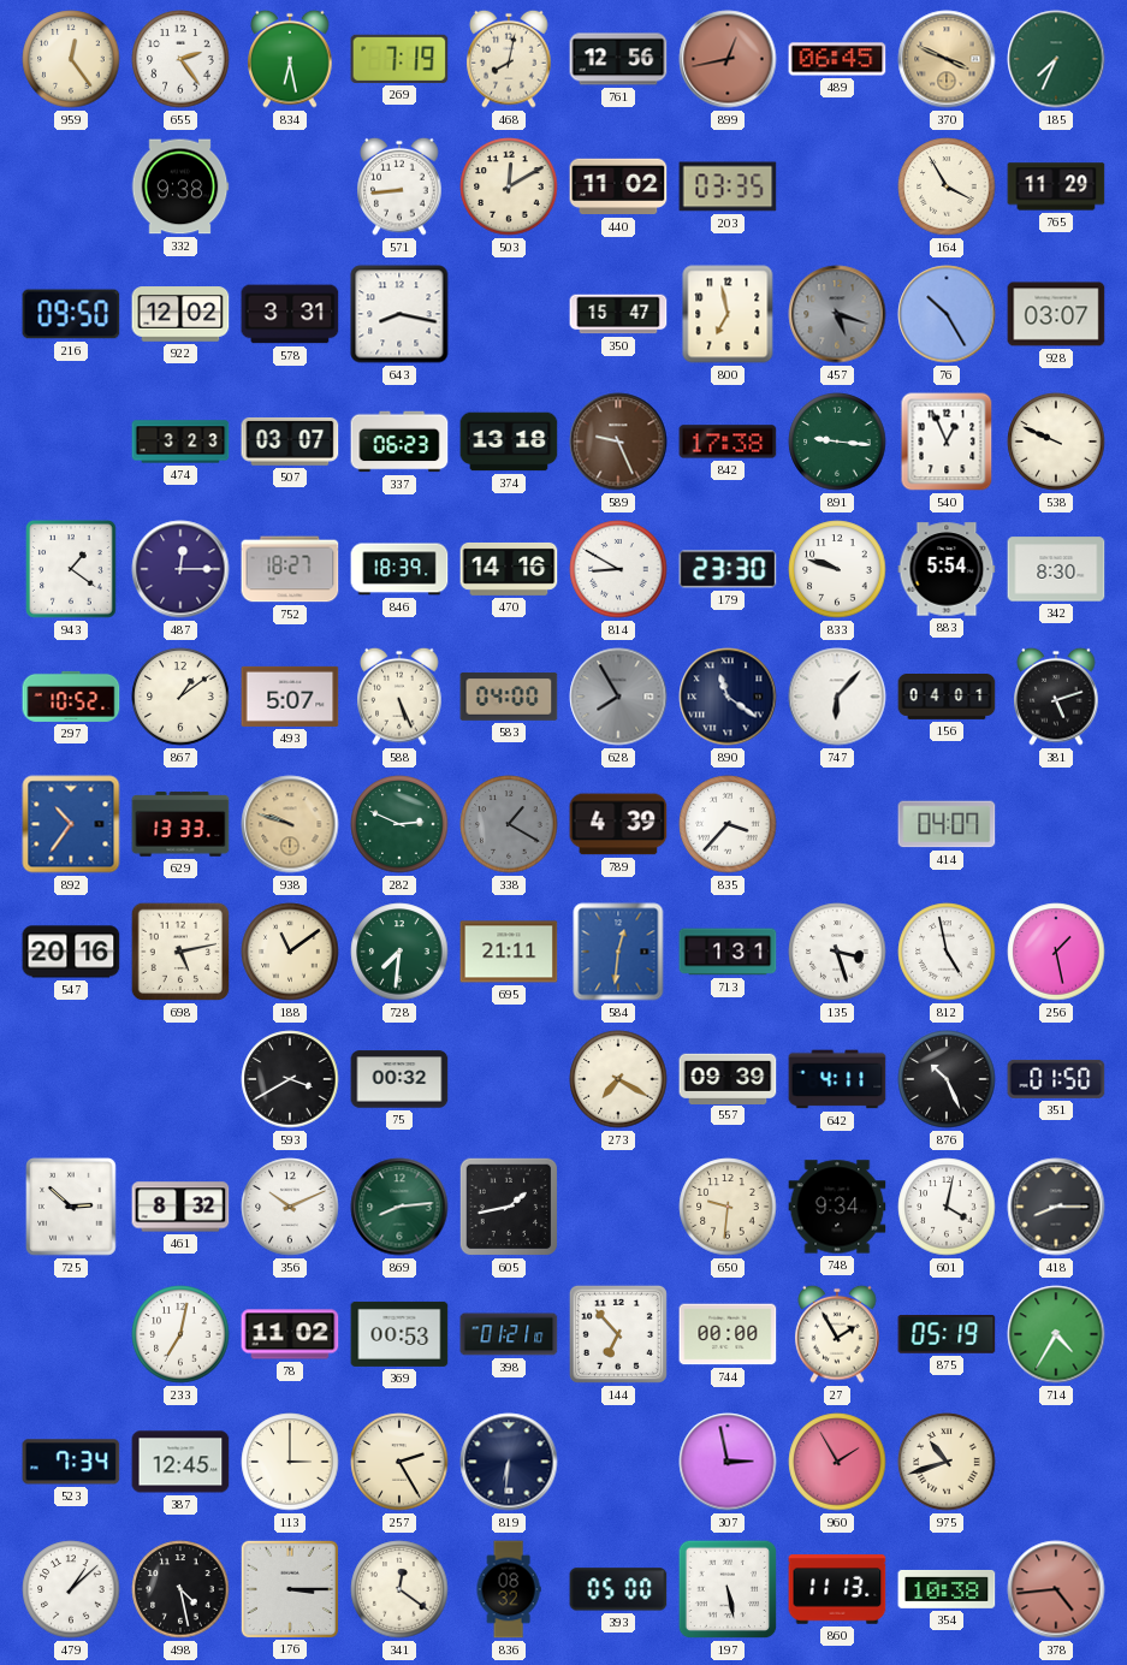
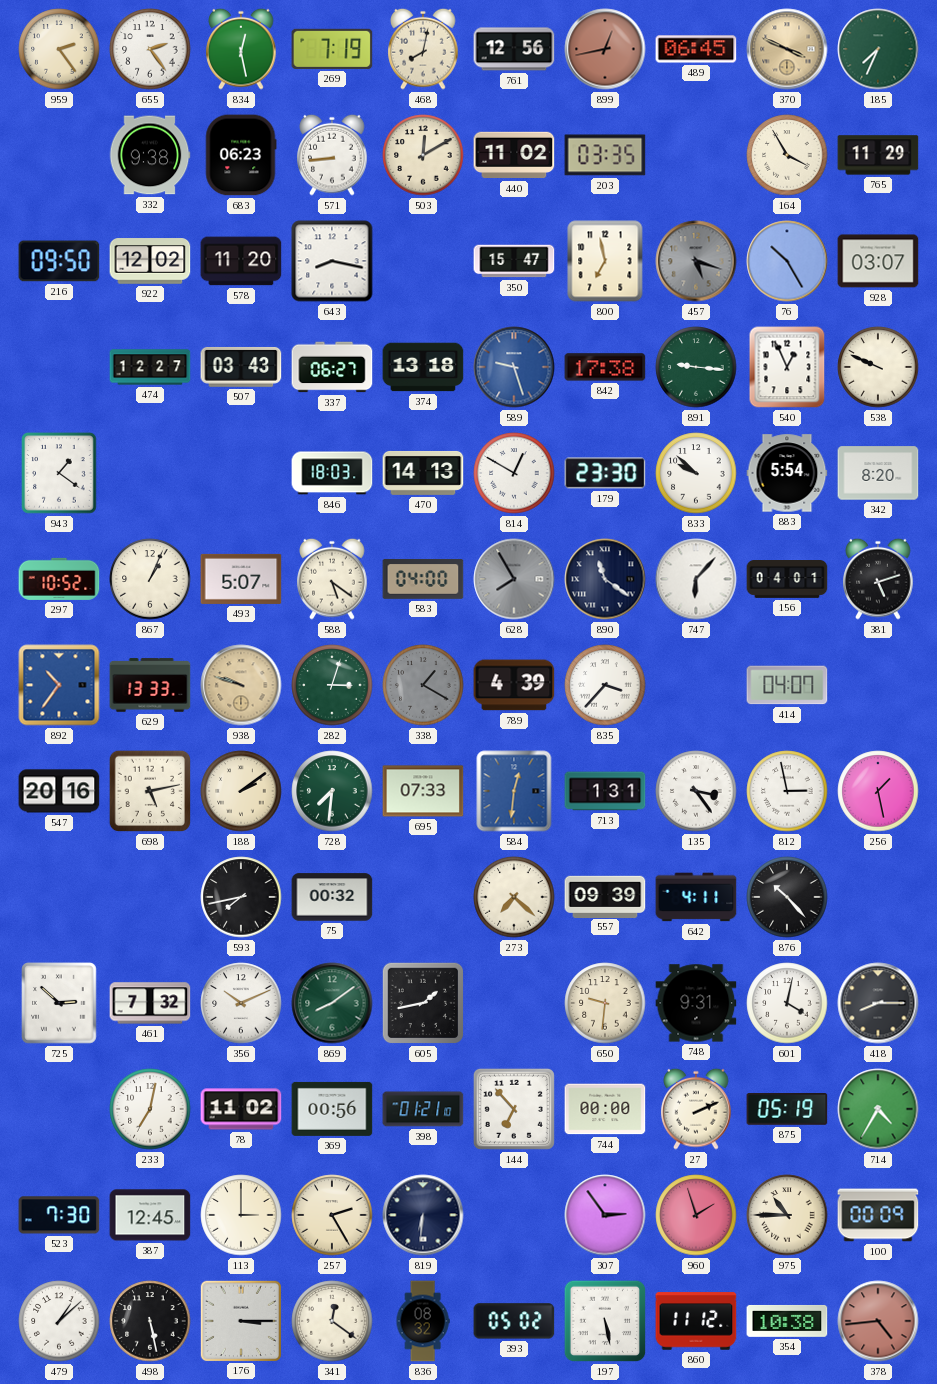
959: 12:24 -> 2:24 (59, 49)
834: 6:28 -> 12:28 (241, 49)
683: none -> 06:23 (241, 155)
578: 3:31 -> 11:20 (241, 261)
474: 3:23 -> 12:27 (150, 367)
507: 03:07 -> 03:43 (241, 367)
337: 06:23 -> 06:27 (332, 367)
589: 9:26 -> 9:27 (514, 367)
589 dial: brown -> blue (514, 367)
487: 12:15 -> none (180, 569)
752: 18:27 -> none (290, 569)
846: 18:39 -> 18:03 (332, 473)
470: 14:16 -> 14:13 (423, 473)
814: 8:50 -> 12:50 (514, 473)
833: 9:48 -> 9:52 (696, 473)
342: 8:30 -> 8:20 (878, 473)
867: 1:09 -> 1:04 (150, 579)
588: 5:26 -> 5:21 (332, 579)
282: 2:49 -> 3:03 (332, 685)
188: 11:09 -> 2:09 (241, 791)
695: 21:11 -> 07:33 (423, 791)
135: 3:27 -> 3:24 (696, 791)
812: 4:58 -> 2:58 (787, 791)
593: 3:40 -> 7:43 (241, 897)
273: 7:20 -> 7:22 (514, 897)
876: 10:26 -> 10:23 (787, 897)
351: 01:50 -> none (1056, 1079)
461: 8:32 -> 7:32 (150, 1003)
869: 8:14 -> 8:09 (332, 1003)
748: 9:34 -> 9:31 (696, 1003)
369: 00:53 -> 00:56 (332, 1109)
27: 1:55 -> 2:11 (696, 1109)
523: 7:34 -> 7:30 (59, 1215)
307: 2:58 -> 2:54 (605, 1215)
960: 1:55 -> 1:57 (696, 1215)
975: 10:42 -> 10:45 (787, 1215)
100: none -> 00:09 (878, 1215)
498: 4:28 -> 5:28 (150, 1321)
393: 05:00 -> 05:02 (514, 1321)
860: 11:13 -> 11:12 (696, 1321)
